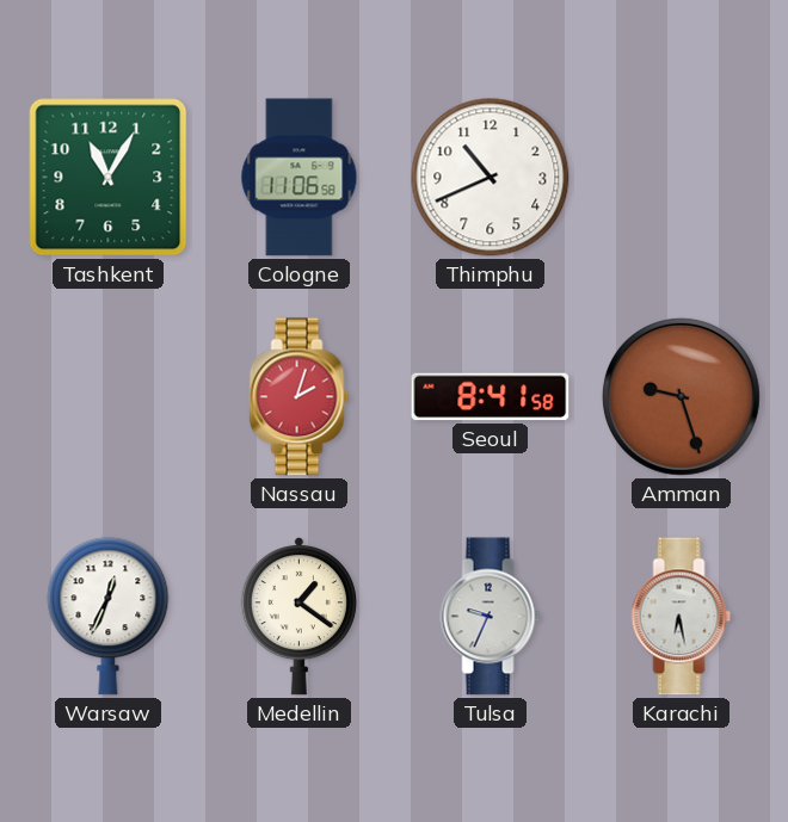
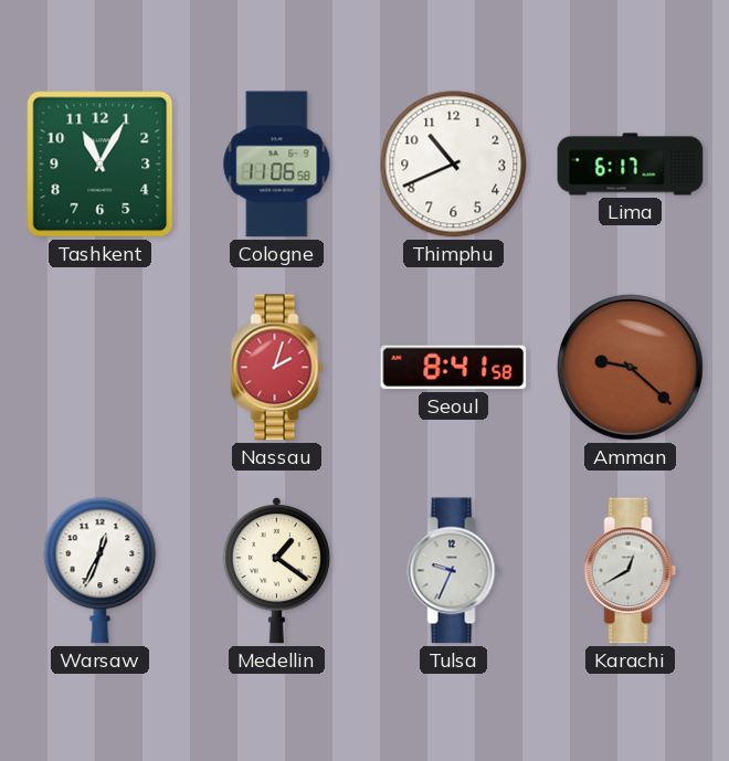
Lima: none -> 6:17 (631, 165)
Amman: 9:27 -> 9:22 (630, 367)
Karachi: 6:28 -> 12:40 (631, 571)
